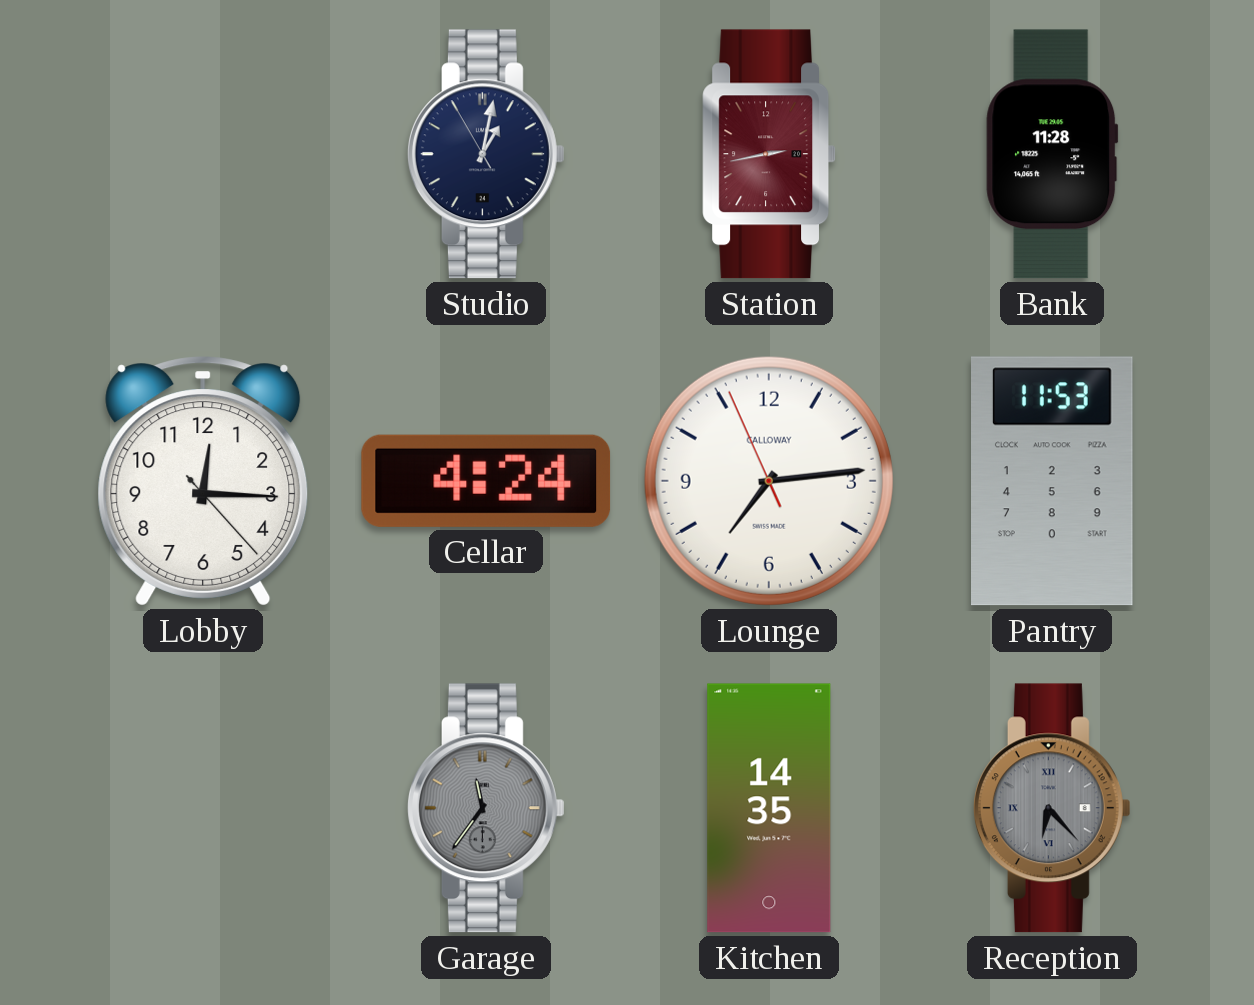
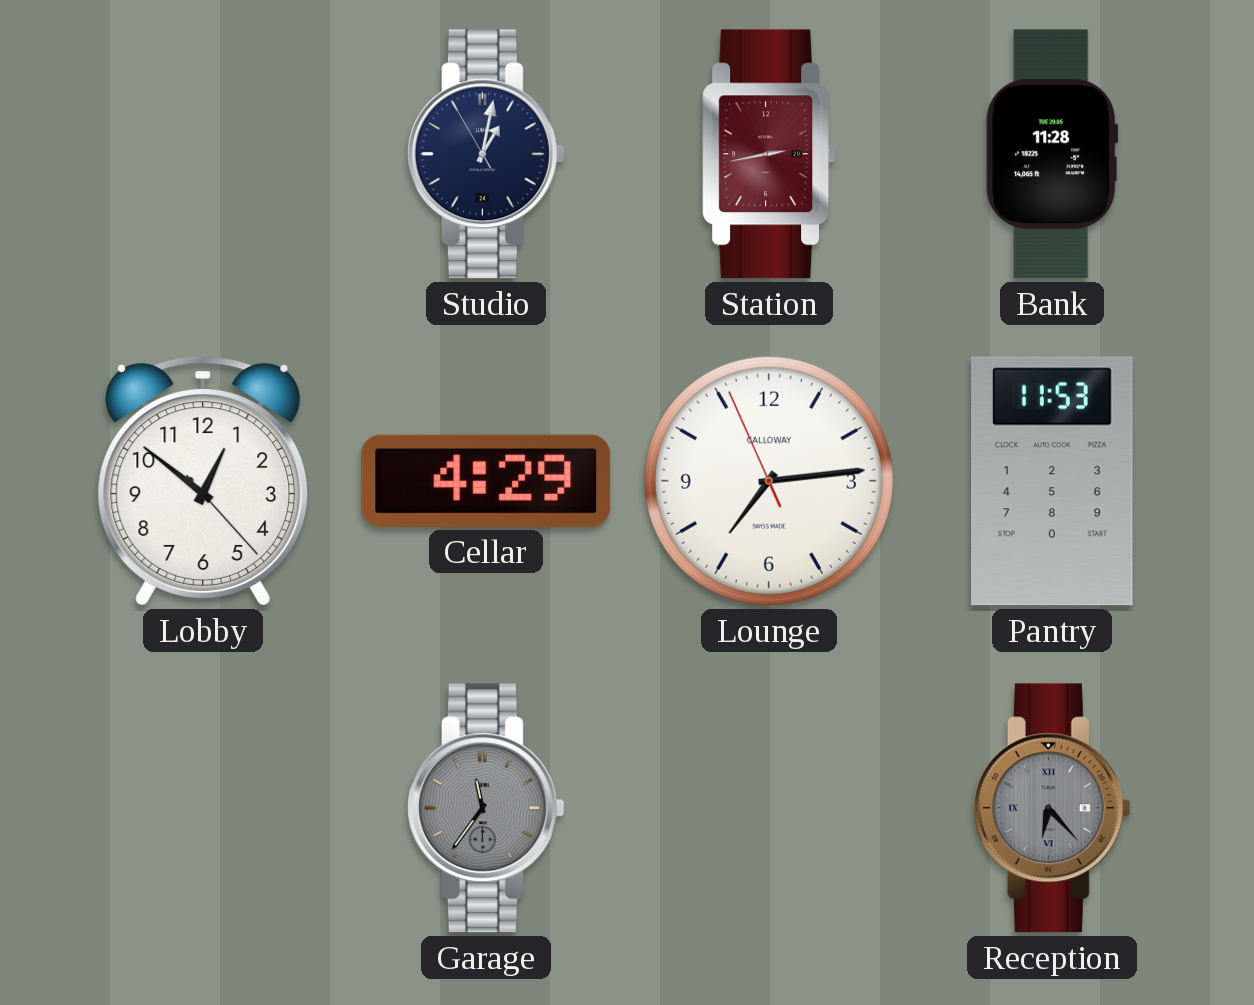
Lobby: 12:15 -> 12:51 (203, 481)
Cellar: 4:24 -> 4:29 (486, 481)
Kitchen: 14:35 -> none (769, 808)
